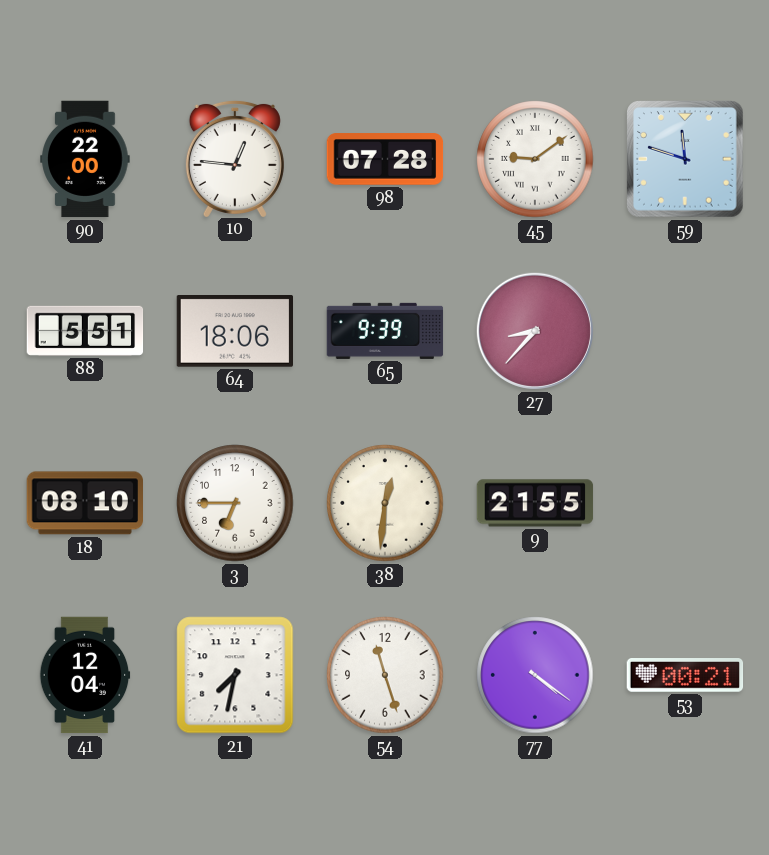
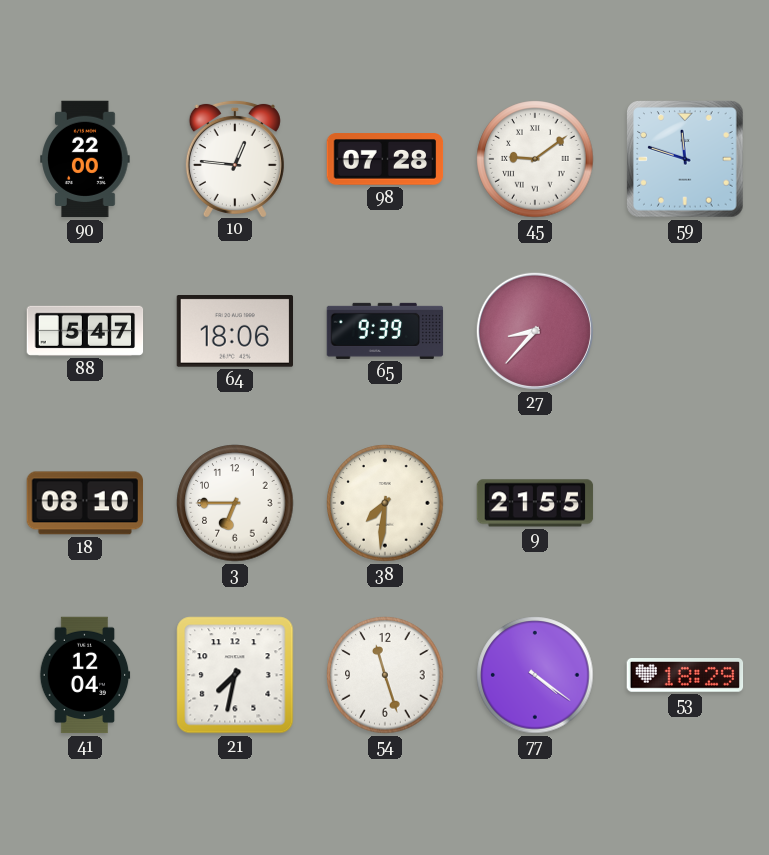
88: 5:51 -> 5:47 (85, 331)
38: 12:31 -> 7:31 (385, 503)
53: 00:21 -> 18:29 (685, 676)
